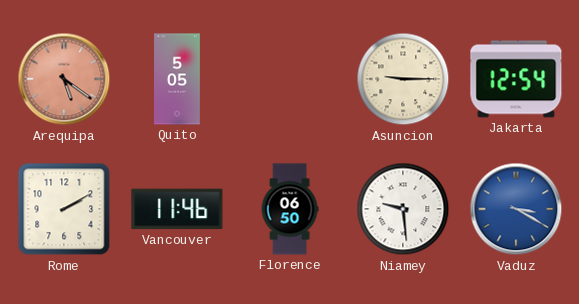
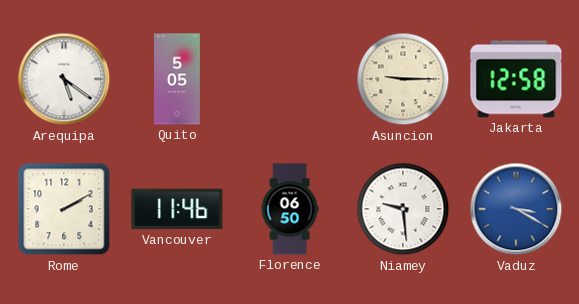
Arequipa dial: salmon -> white (64, 79)
Jakarta: 12:54 -> 12:58 (516, 79)
